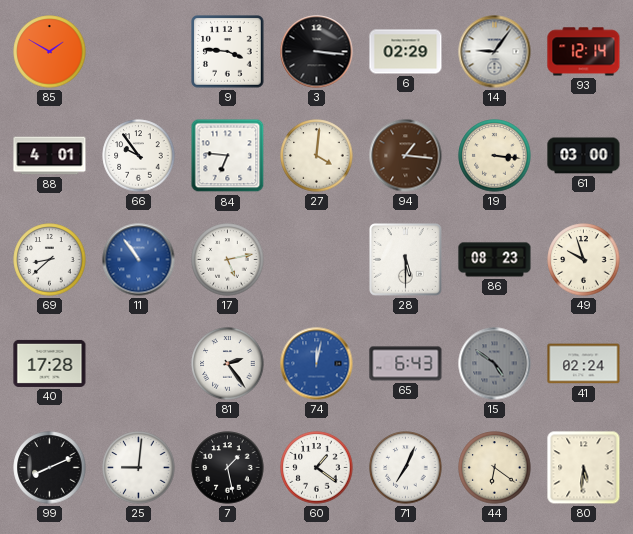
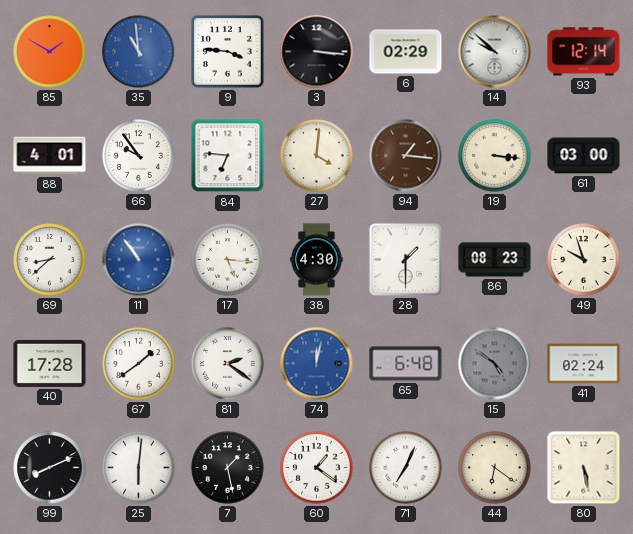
35: none -> 10:59 (139, 52)
14: 9:06 -> 9:52 (495, 52)
17: 5:13 -> 5:16 (228, 260)
38: none -> 4:30 (317, 260)
28: 5:30 -> 1:30 (406, 260)
67: none -> 1:39 (139, 364)
81: 2:24 -> 2:21 (228, 364)
65: 6:43 -> 6:48 (406, 364)
25: 9:01 -> 6:01 (139, 468)
80: 5:31 -> 5:28 (584, 468)
